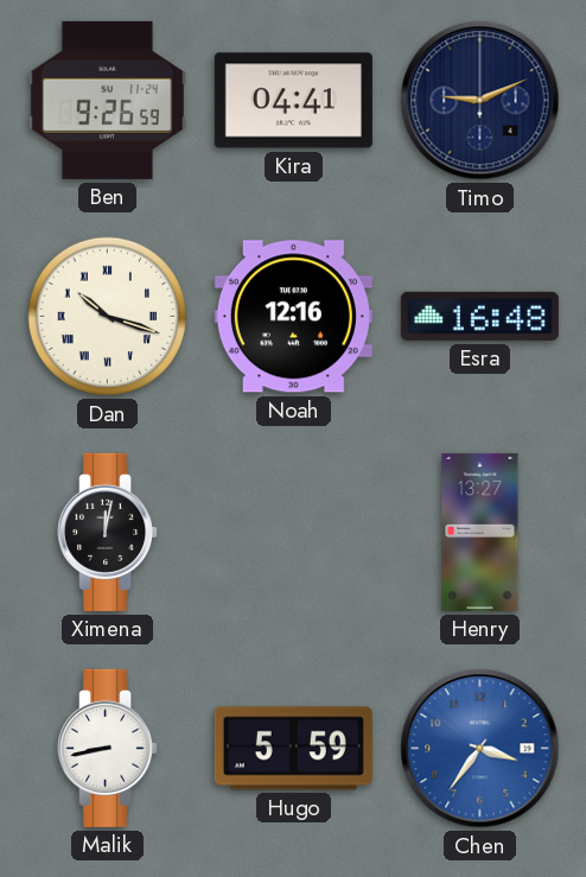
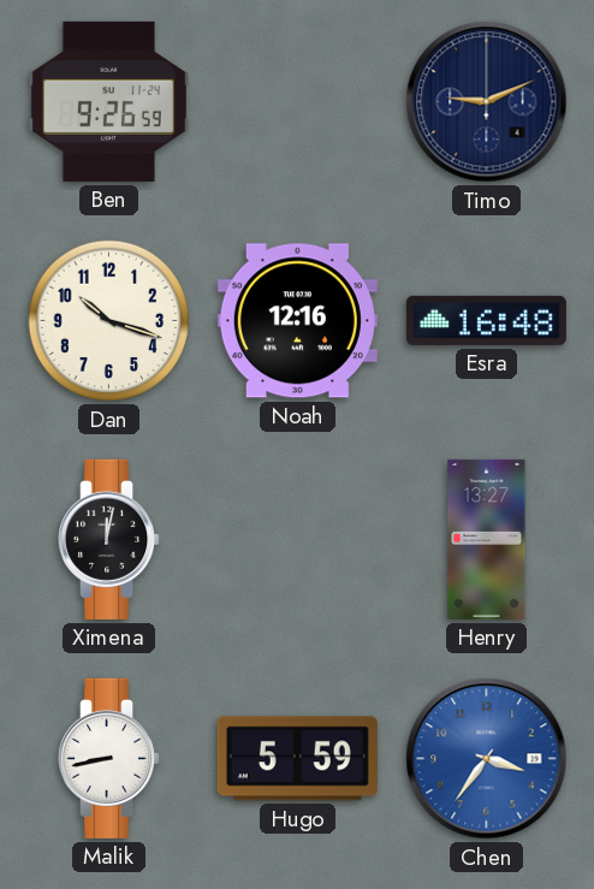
Kira: 04:41 -> none (293, 101)
Dan numerals: Roman -> Arabic (109, 321)
